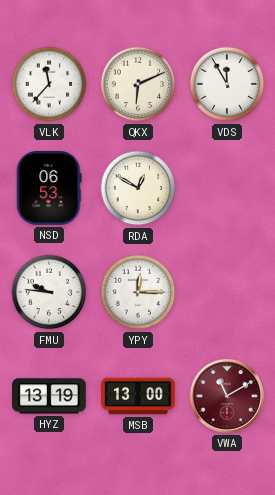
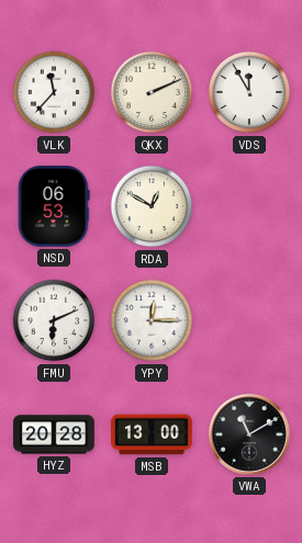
QKX: 6:11 -> 2:11 (152, 92)
FMU: 9:46 -> 6:11 (54, 320)
HYZ: 13:19 -> 20:28 (54, 434)
VWA dial: burgundy -> black (249, 434)
